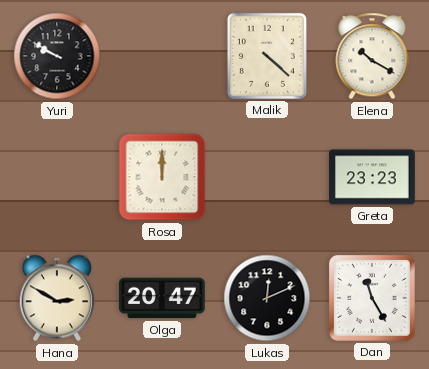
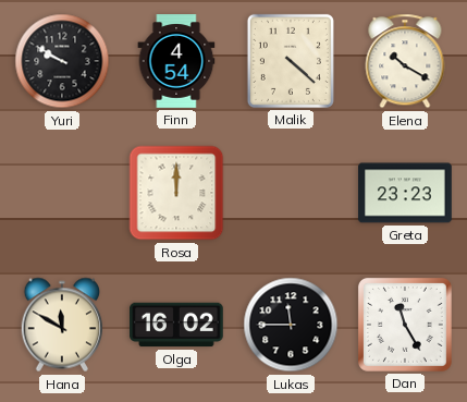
Finn: none -> 4:54 (176, 61)
Hana: 2:50 -> 11:50 (61, 325)
Olga: 20:47 -> 16:02 (177, 325)
Lukas: 12:11 -> 11:45 (291, 325)
